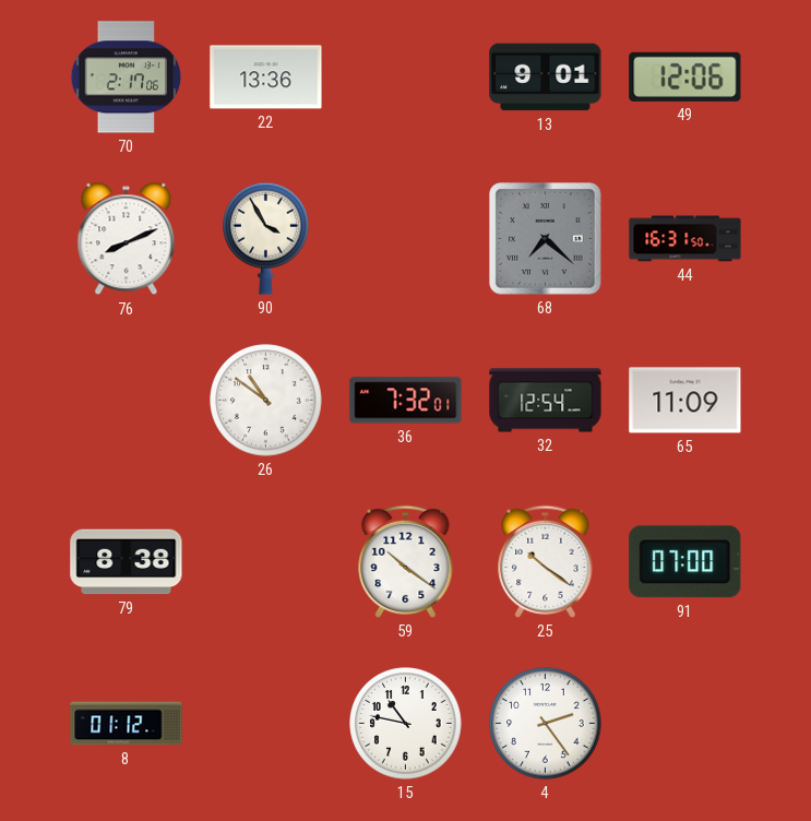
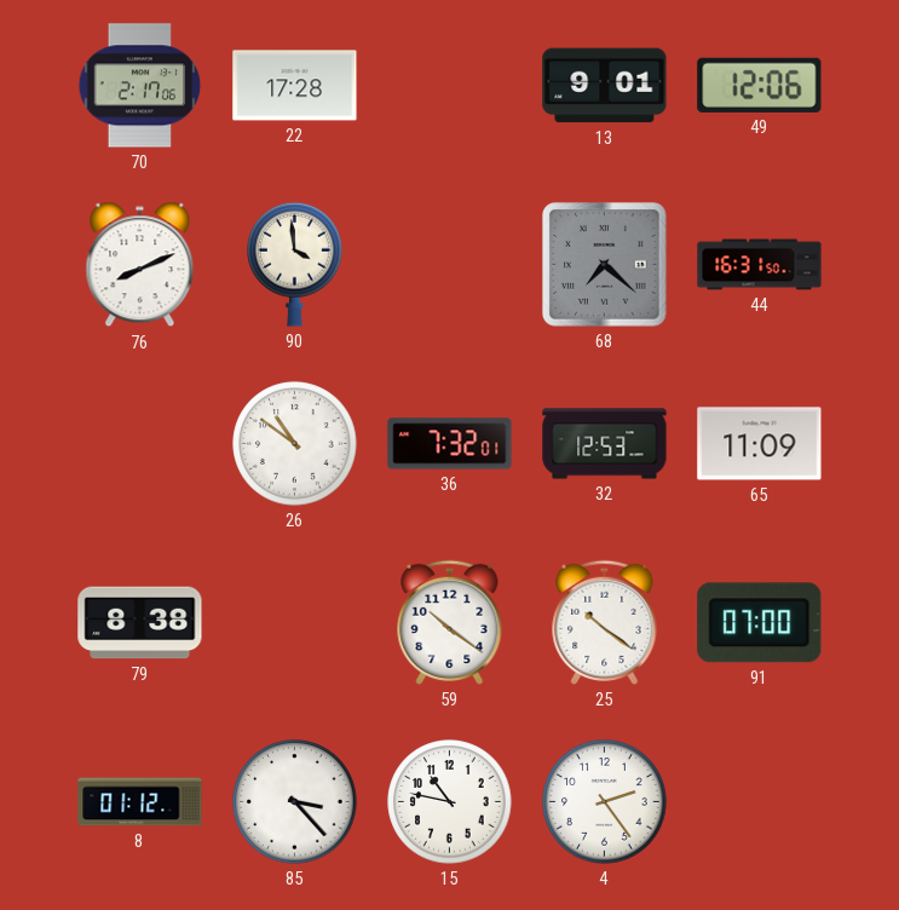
22: 13:36 -> 17:28 (295, 86)
90: 3:55 -> 3:59 (295, 264)
32: 12:54 -> 12:53 (605, 444)
85: none -> 3:23 (295, 802)
